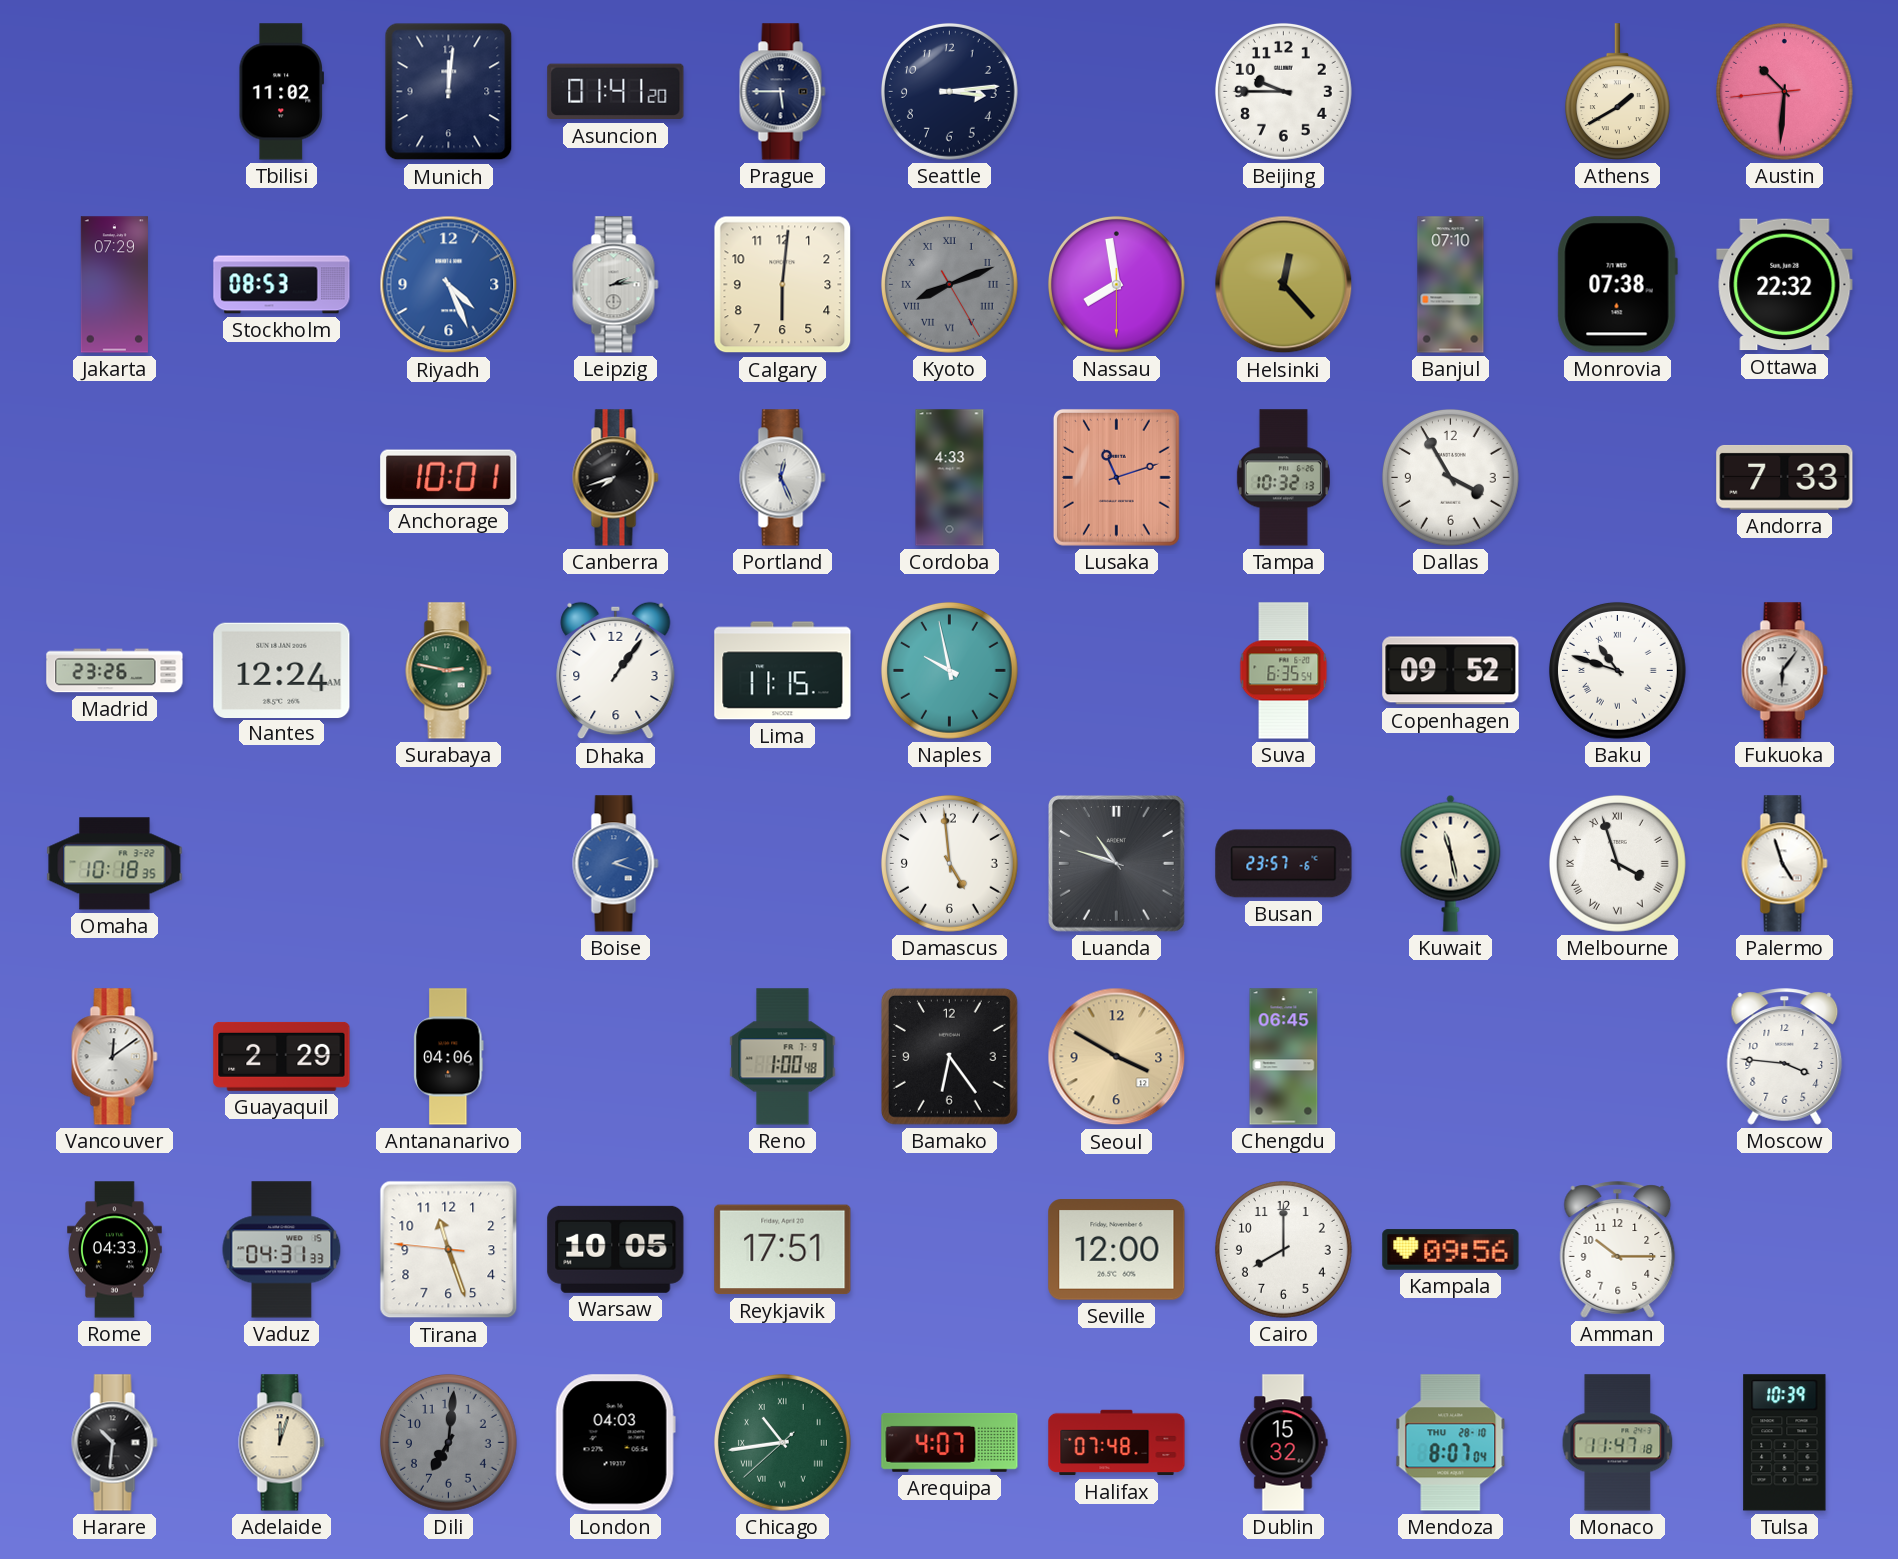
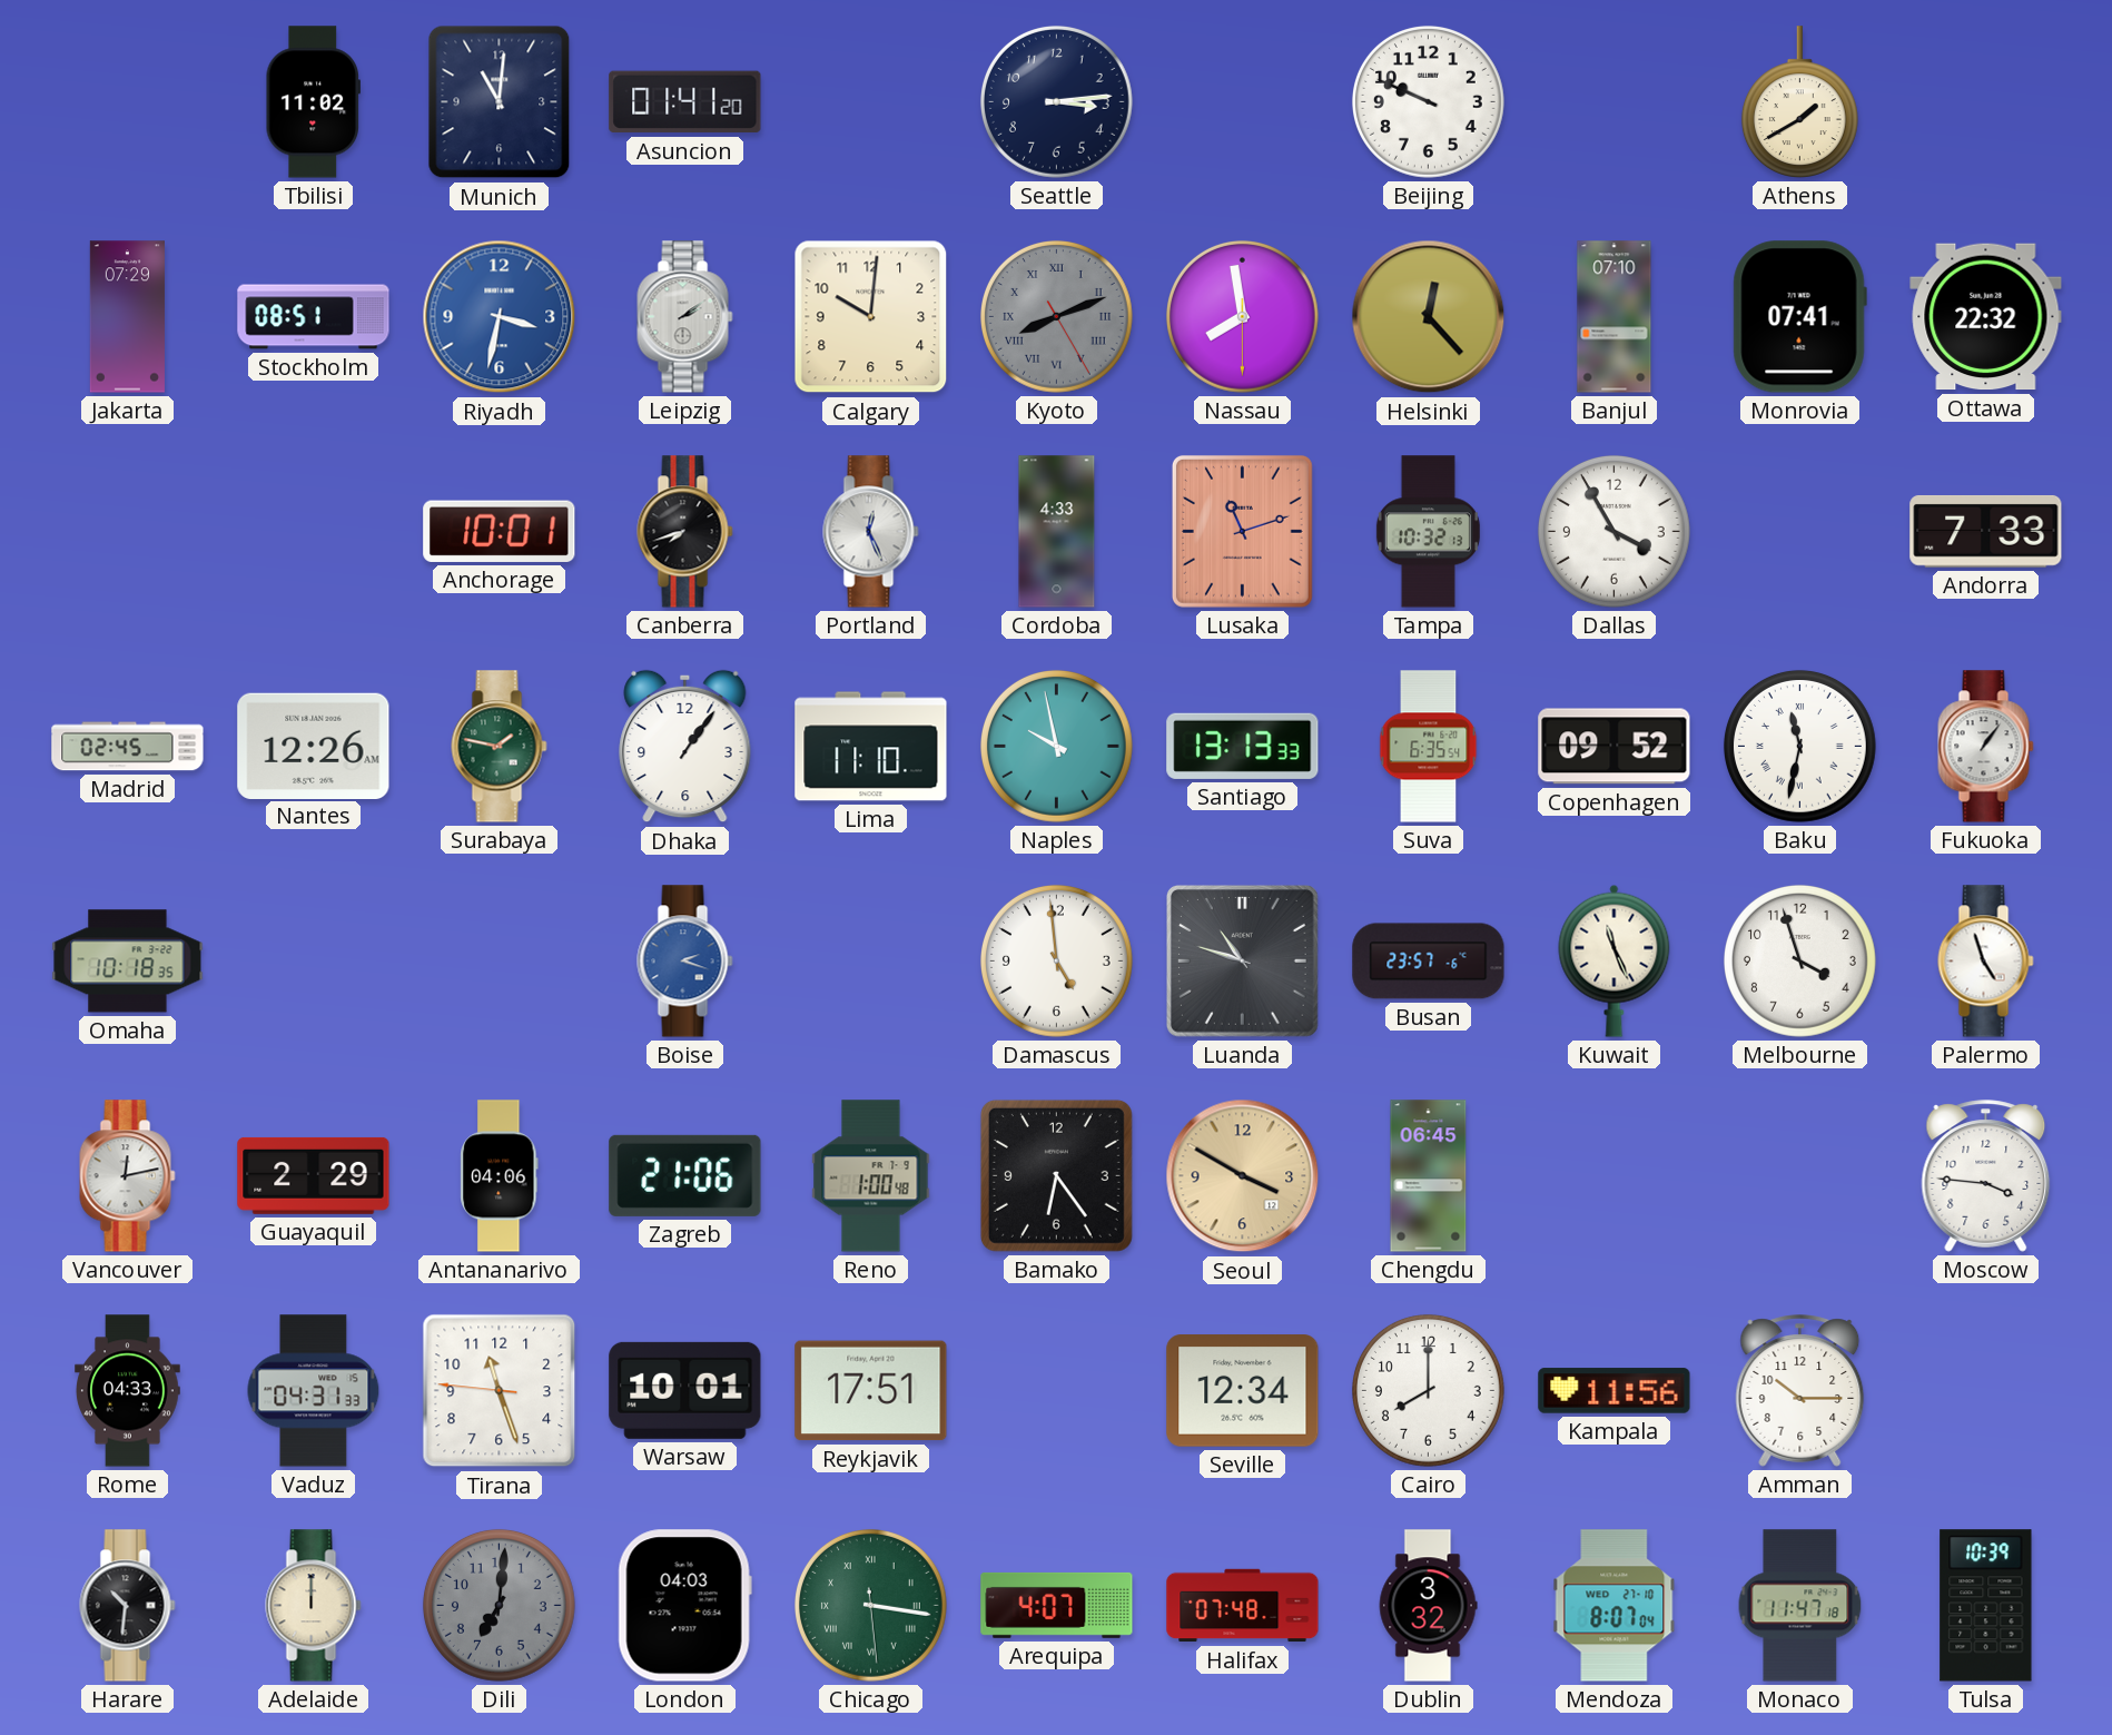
Munich: 12:01 -> 11:01 (500, 102)
Prague: 5:45 -> none (783, 92)
Beijing: 9:45 -> 9:49 (1429, 102)
Austin: 10:30 -> none (1785, 92)
Stockholm: 08:53 -> 08:51 (314, 317)
Riyadh: 4:26 -> 3:32 (500, 317)
Leipzig: 2:14 -> 2:09 (685, 317)
Calgary: 6:01 -> 10:01 (871, 317)
Monrovia: 07:38 -> 07:41 (1799, 317)
Madrid: 23:26 -> 02:45 (128, 747)
Nantes: 12:24 -> 12:26 (314, 746)
Surabaya: 2:47 -> 1:47 (500, 747)
Lima: 11:15 -> 11:10 (871, 747)
Santiago: none -> 13:13 (1243, 746)
Baku: 10:48 -> 11:32 (1800, 747)
Fukuoka: 6:06 -> 1:06 (1986, 747)
Kuwait: 11:28 -> 11:26 (1615, 960)
Melbourne numerals: Roman -> Arabic (1800, 962)
Vancouver: 12:09 -> 12:13 (128, 1176)
Zagreb: none -> 21:06 (685, 1175)
Warsaw: 10:05 -> 10:01 (685, 1390)
Seville: 12:00 -> 12:34 (1243, 1391)
Kampala: 09:56 -> 11:56 (1615, 1391)
Adelaide: 12:03 -> 12:00 (314, 1606)
Chicago: 10:43 -> 3:16 (871, 1606)
Dublin: 15:32 -> 3:32 (1428, 1606)
Mendoza date: THU 28-10 -> WED 27-10 (1615, 1606)
